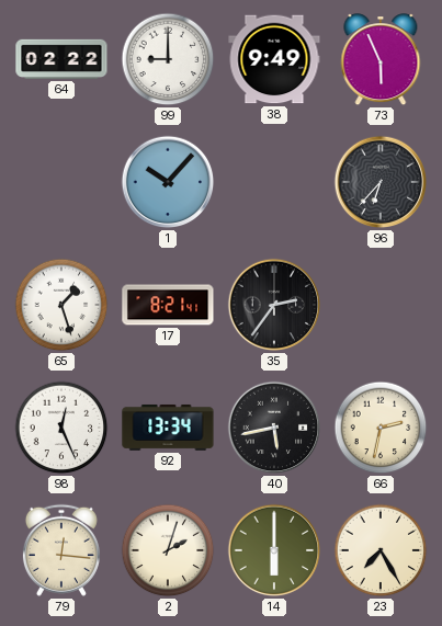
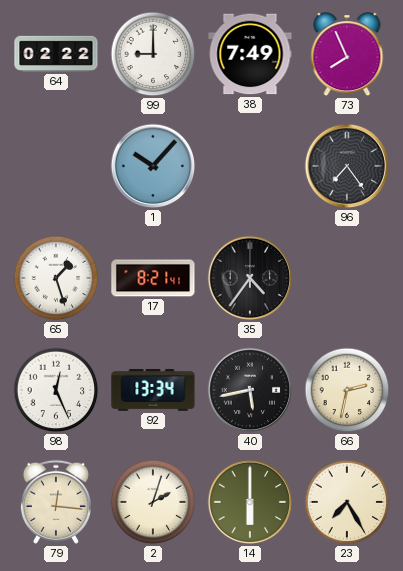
38: 9:49 -> 7:49 (250, 54)
73: 5:56 -> 7:56 (347, 55)
96: 6:37 -> 7:24 (347, 166)
35: 2:36 -> 4:36 (250, 278)
